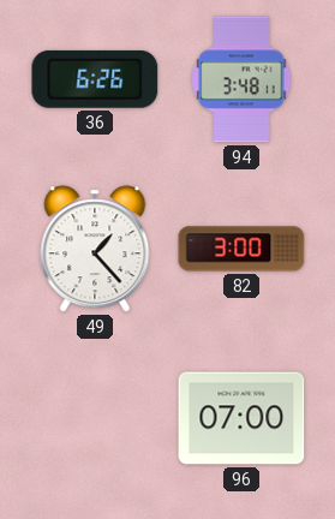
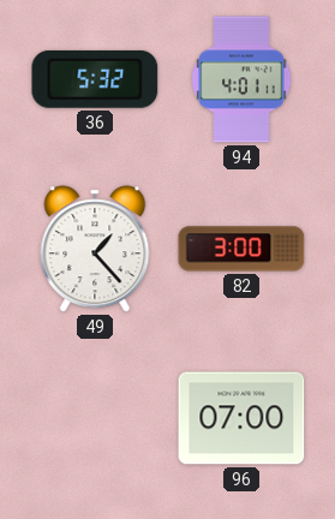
36: 6:26 -> 5:32 (95, 79)
94: 3:48 -> 4:01 (241, 79)
